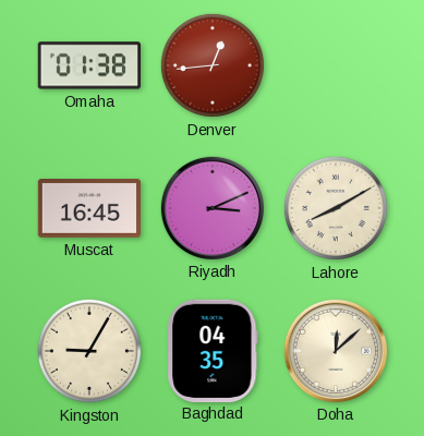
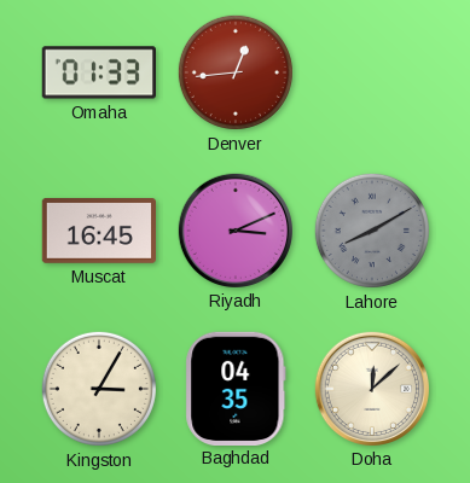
Omaha: 01:38 -> 01:33 (98, 72)
Lahore dial: cream -> grey (372, 231)
Kingston: 9:05 -> 3:05 (99, 389)
